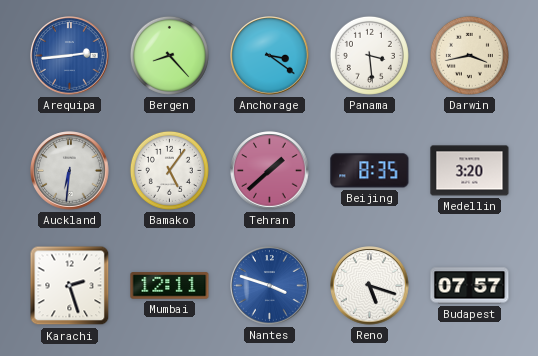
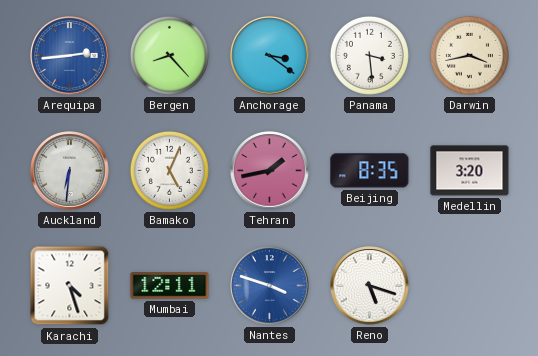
Bamako: 5:06 -> 5:04 (169, 170)
Tehran: 1:38 -> 1:43 (270, 171)
Karachi: 2:27 -> 4:27 (70, 286)
Budapest: 07:57 -> none (470, 286)
